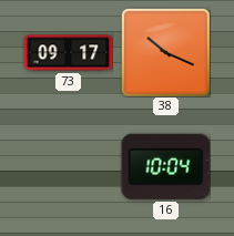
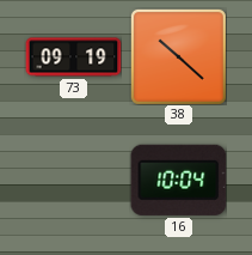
73: 09:17 -> 09:19 (73, 57)
38: 10:19 -> 10:22 (178, 56)
